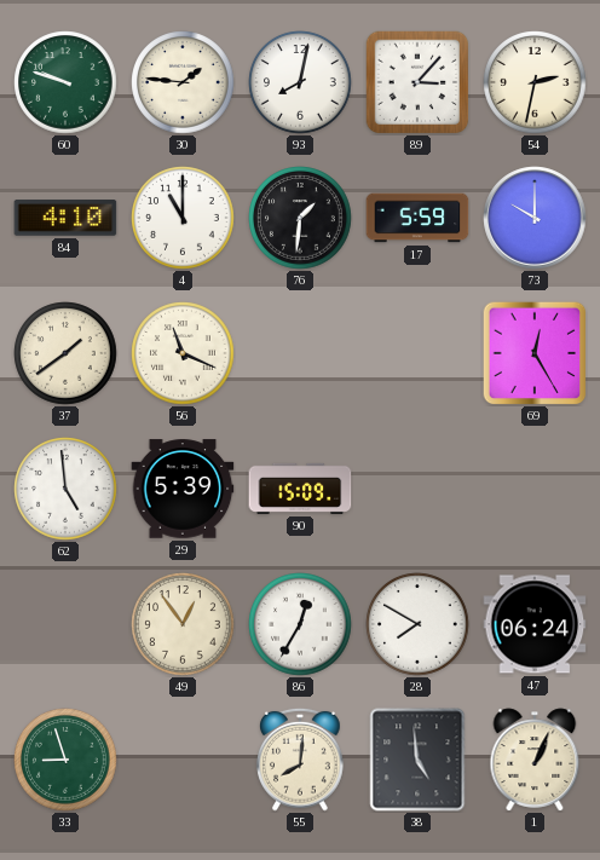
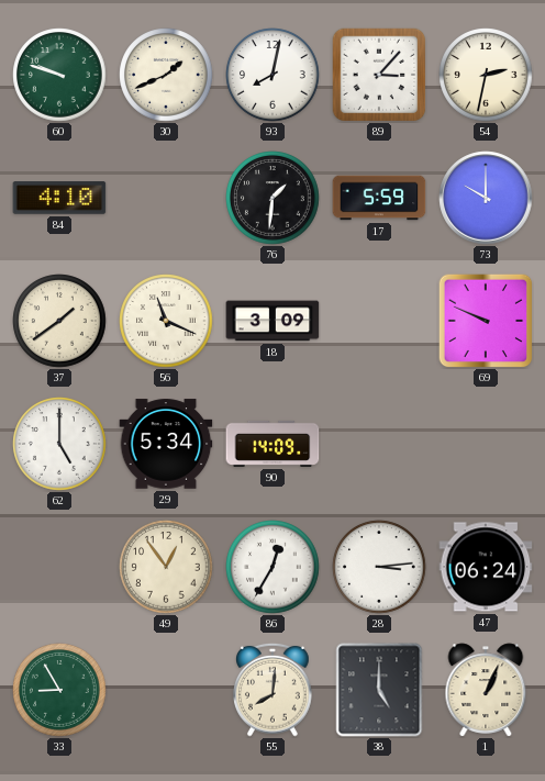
30: 1:46 -> 1:41 (166, 75)
4: 11:00 -> none (183, 218)
18: none -> 3:09 (272, 321)
69: 12:25 -> 9:49 (486, 321)
62: 4:59 -> 5:00 (59, 444)
29: 5:39 -> 5:34 (166, 444)
90: 15:09 -> 14:09 (272, 444)
28: 7:50 -> 3:14 (379, 567)
33: 8:57 -> 8:55 (59, 690)
38: 4:59 -> 5:00 (379, 690)
